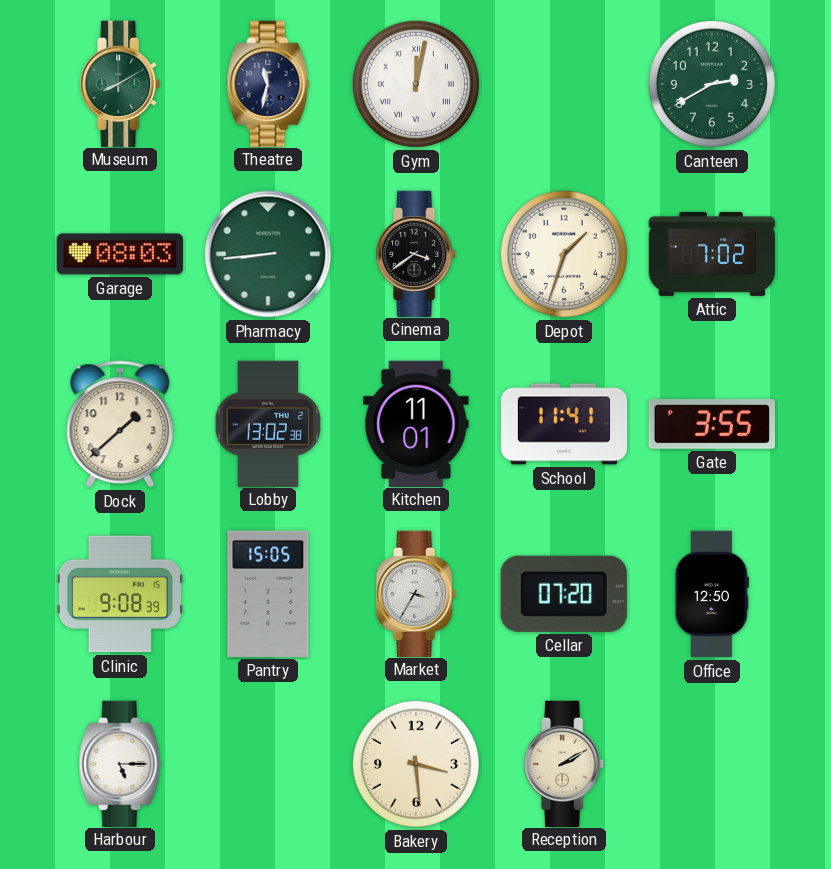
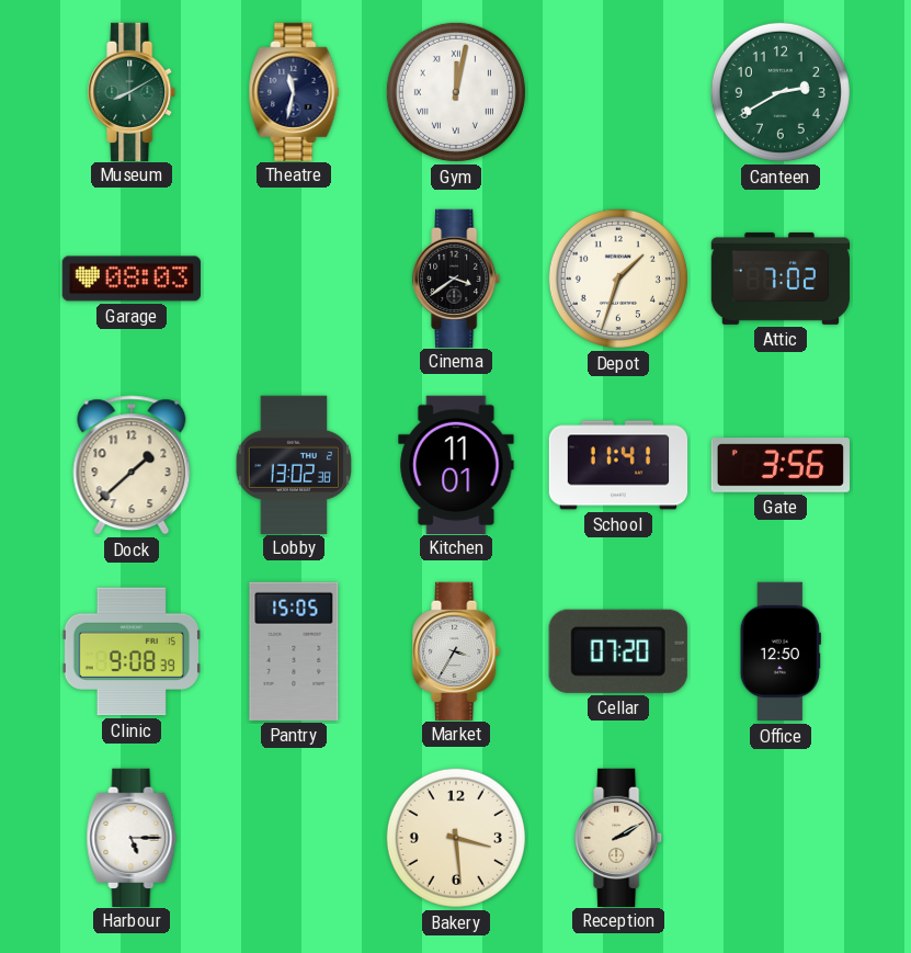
Pharmacy: 8:44 -> none (268, 254)
Gate: 3:55 -> 3:56 (779, 466)
